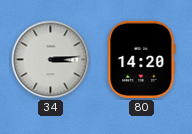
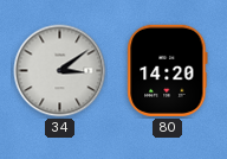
34: 3:14 -> 3:09 (60, 71)
